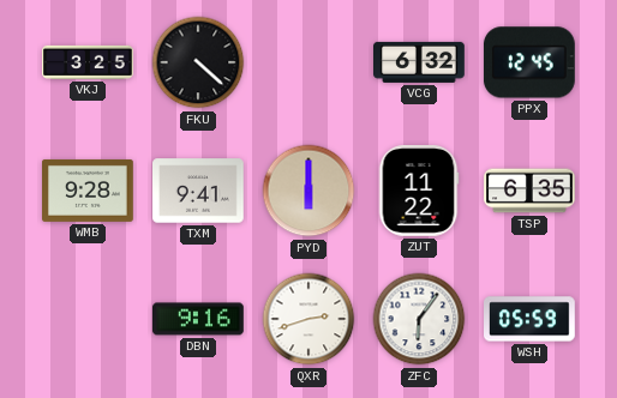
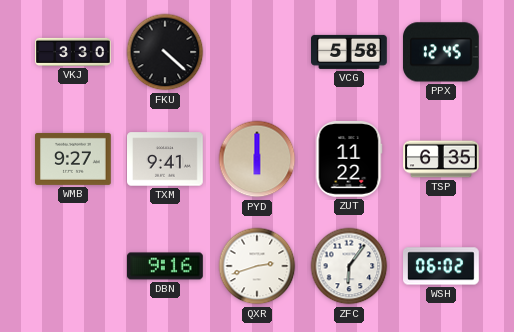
VKJ: 3:25 -> 3:30 (73, 52)
VCG: 6:32 -> 5:58 (350, 52)
WMB: 9:28 -> 9:27 (74, 159)
WSH: 05:59 -> 06:02 (442, 266)
